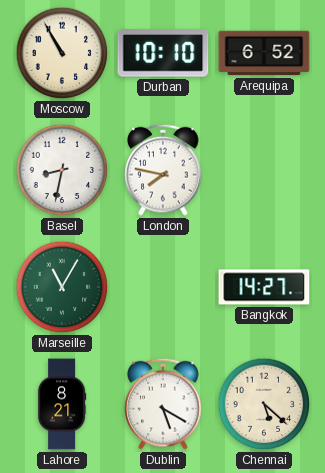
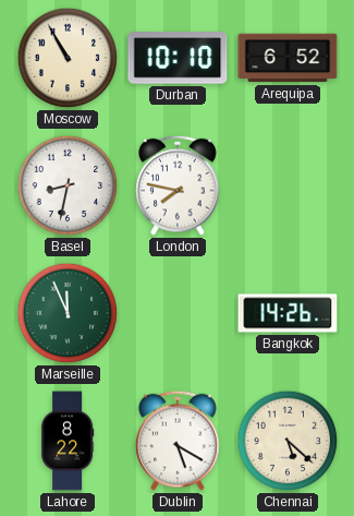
Marseille: 11:05 -> 11:56 (68, 313)
Bangkok: 14:27 -> 14:26 (288, 313)
Lahore: 8:21 -> 8:22 (68, 441)
